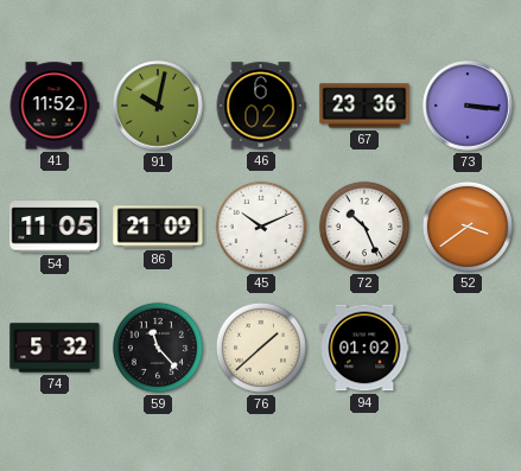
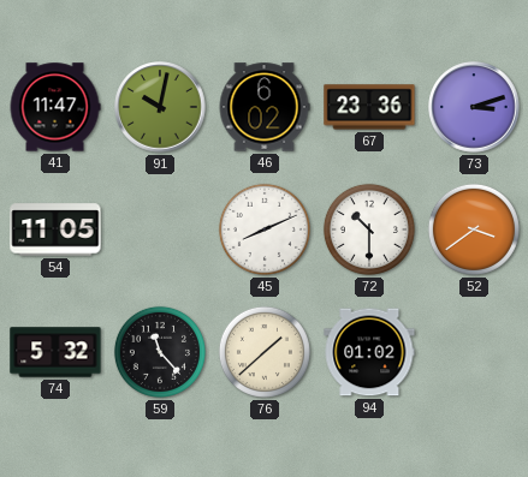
41: 11:52 -> 11:47 (55, 107)
73: 3:16 -> 3:12 (474, 107)
86: 21:09 -> none (158, 227)
45: 10:11 -> 8:11 (265, 229)
72: 10:26 -> 10:30 (369, 229)
